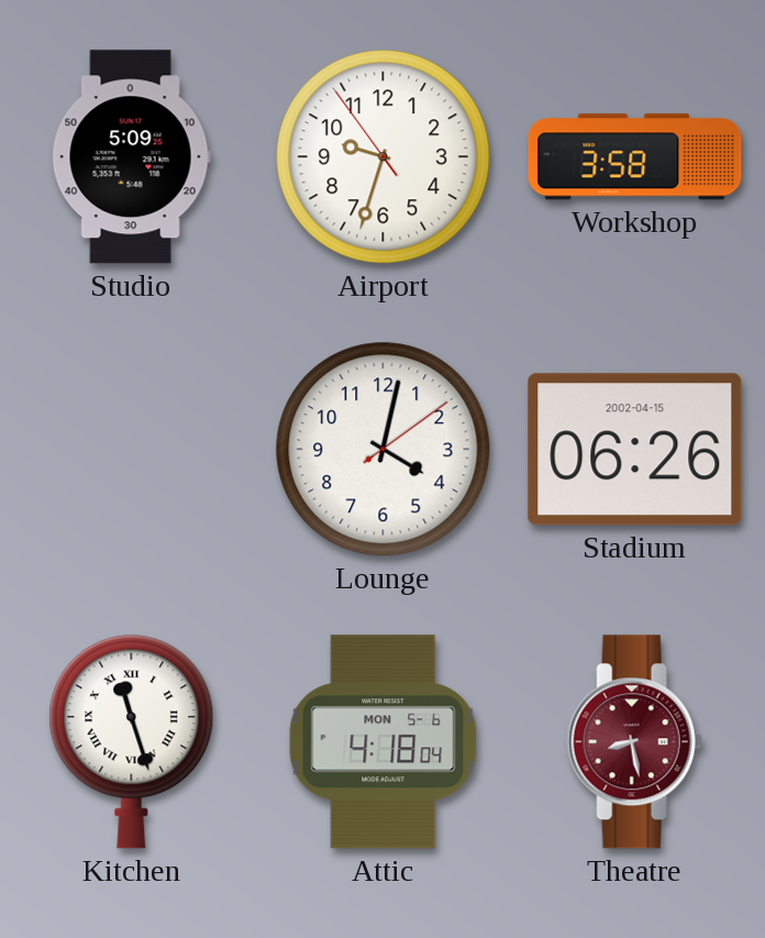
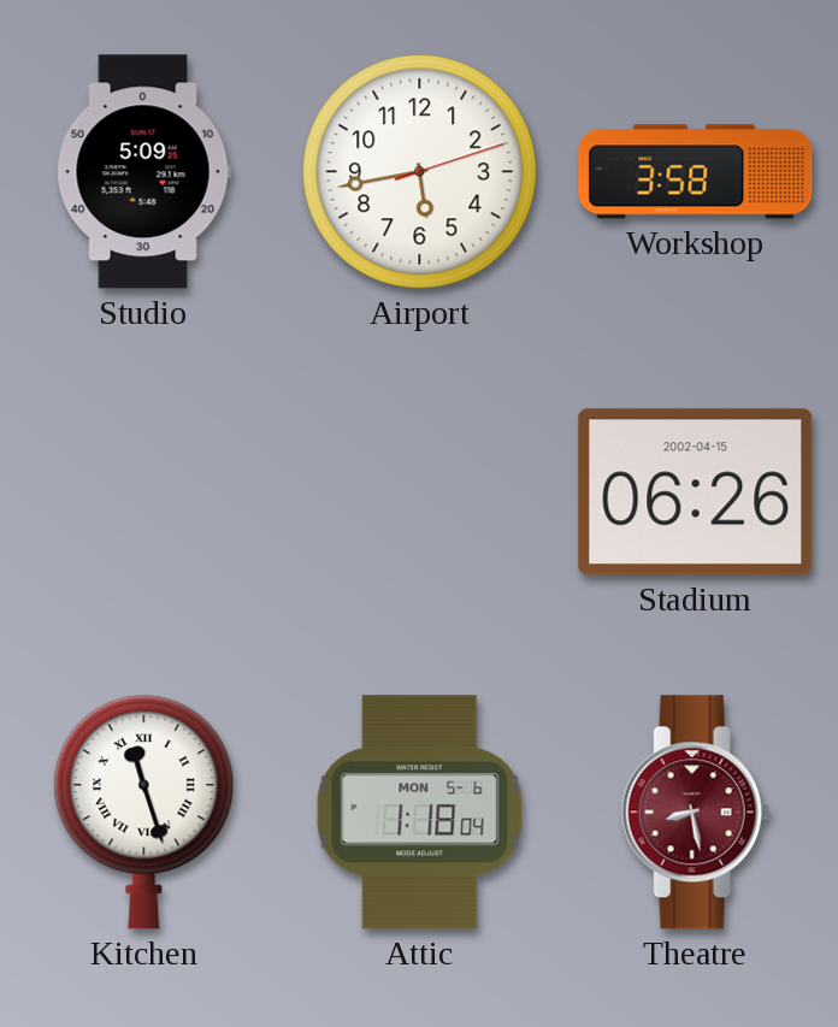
Airport: 9:32 -> 5:43 (420, 172)
Lounge: 4:02 -> none (384, 450)
Attic: 4:18 -> 1:18 (420, 813)
